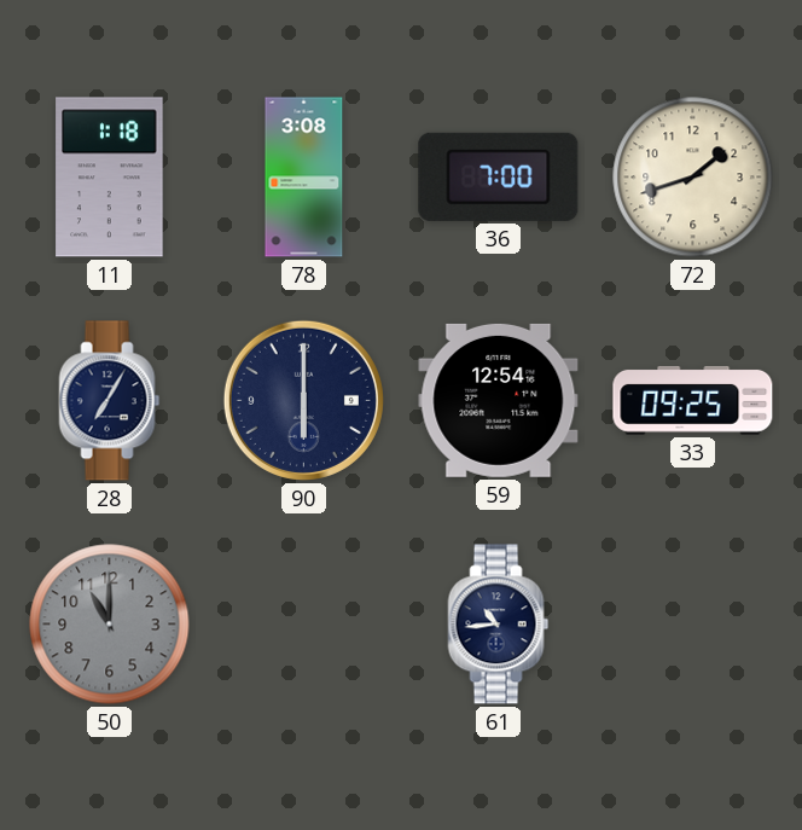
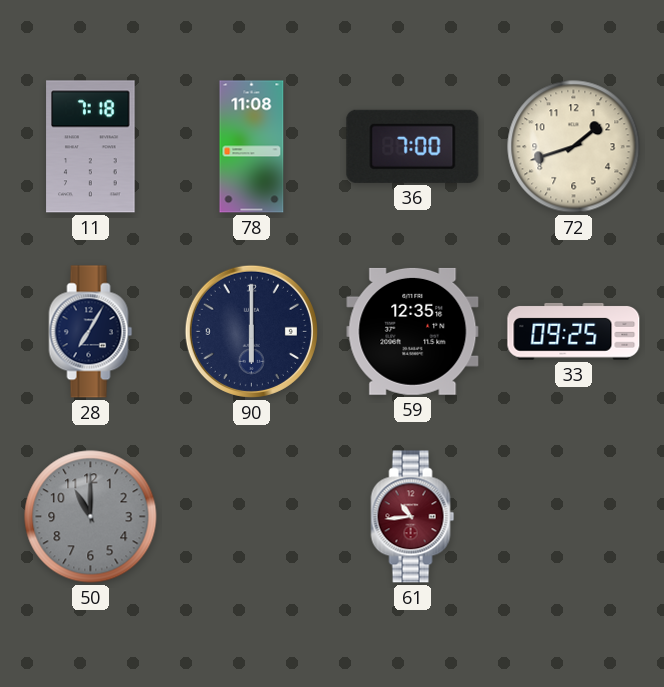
11: 1:18 -> 7:18 (91, 147)
78: 3:08 -> 11:08 (252, 147)
59: 12:54 -> 12:35 (413, 331)
61 dial: navy -> burgundy (413, 517)
